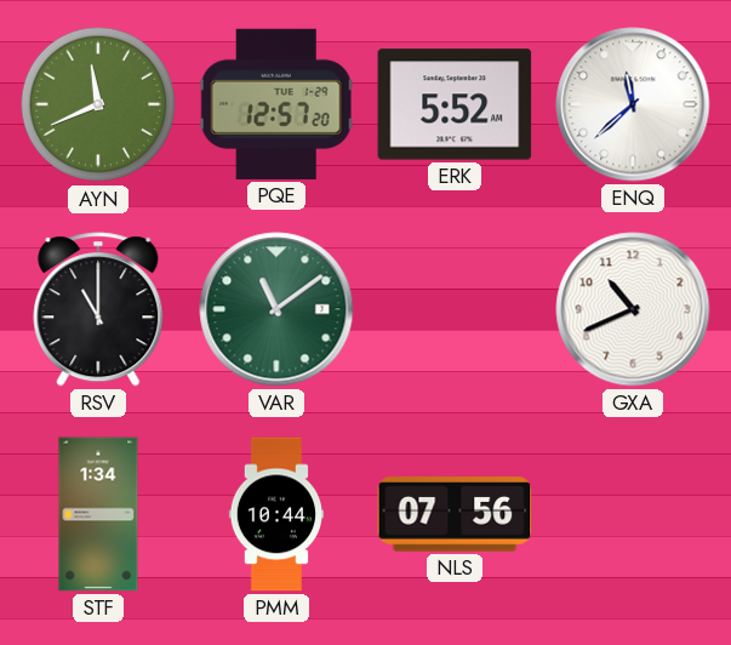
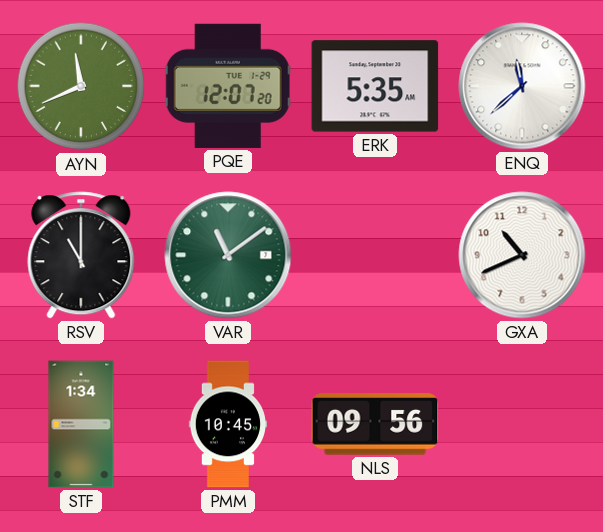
PQE: 12:57 -> 12:07 (228, 86)
ERK: 5:52 -> 5:35 (375, 86)
PMM: 10:44 -> 10:45 (227, 424)
NLS: 07:56 -> 09:56 (375, 424)
